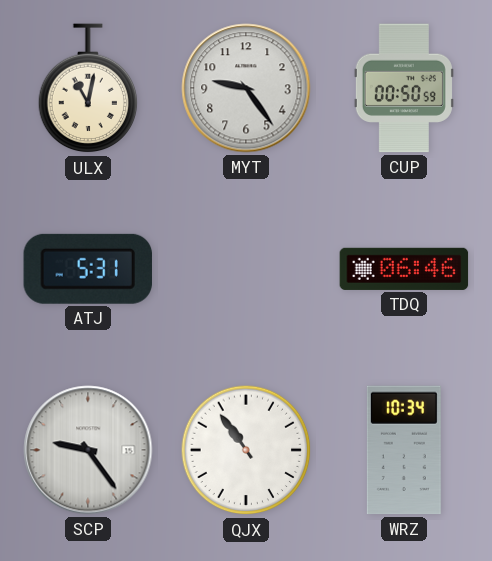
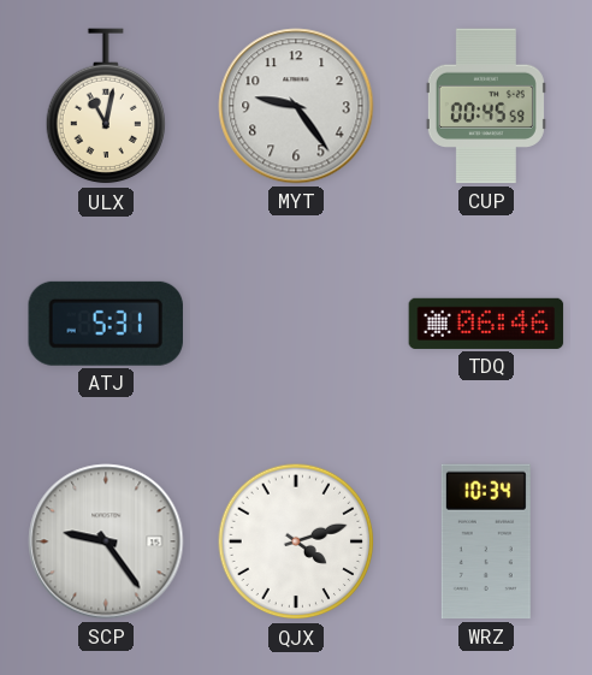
CUP: 00:50 -> 00:45 (486, 106)
QJX: 10:54 -> 4:12 (296, 541)
